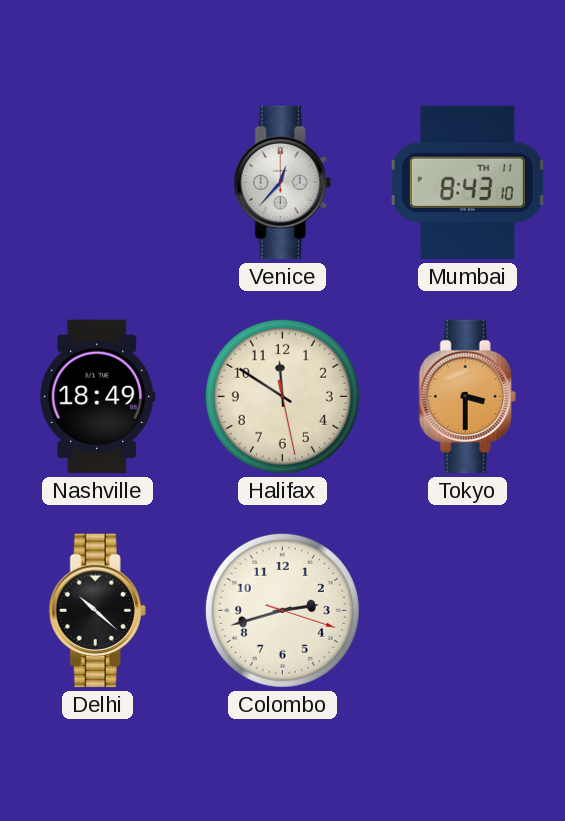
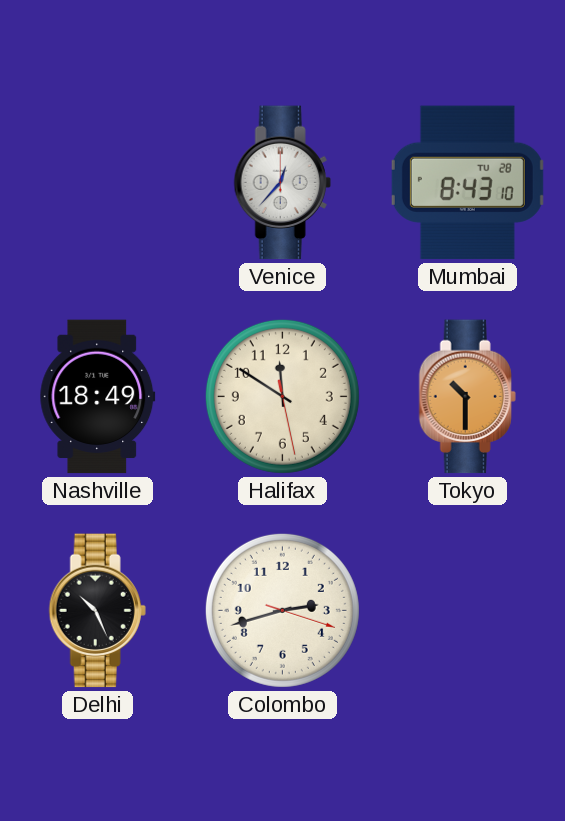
Mumbai date: TH 11 -> TU 28 (467, 183)
Tokyo: 3:30 -> 10:30 (467, 397)
Delhi: 10:22 -> 10:26 (97, 611)
